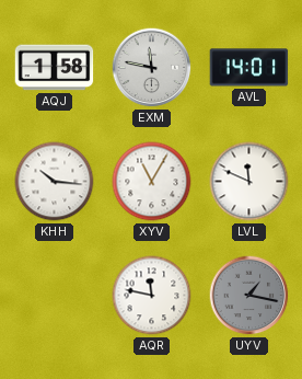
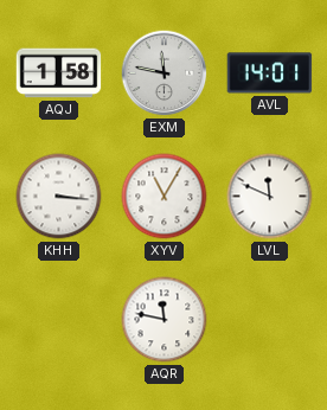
KHH: 10:16 -> 3:16 (59, 197)
UYV: 1:17 -> none (249, 296)
